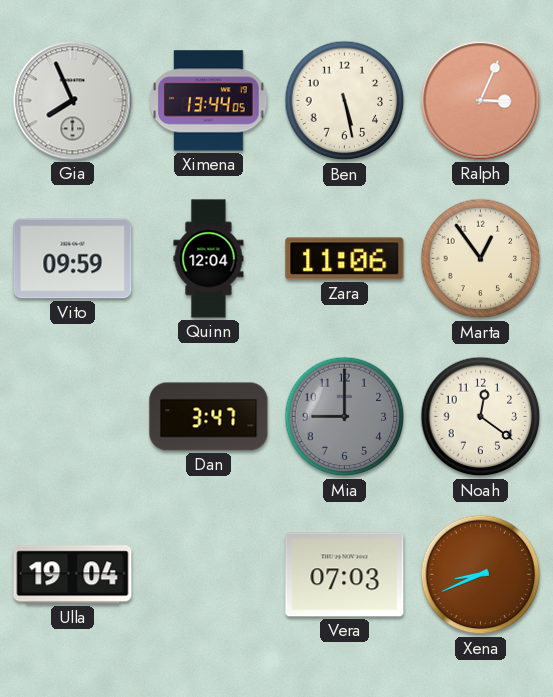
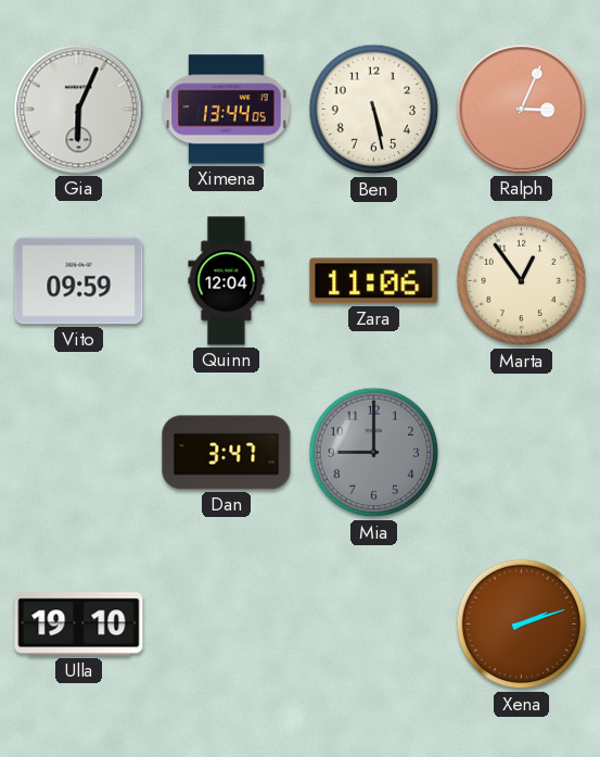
Gia: 7:56 -> 6:04 (79, 110)
Noah: 12:21 -> none (481, 417)
Ulla: 19:04 -> 19:10 (79, 624)
Vera: 07:03 -> none (345, 575)
Xena: 8:41 -> 2:12 (522, 624)
